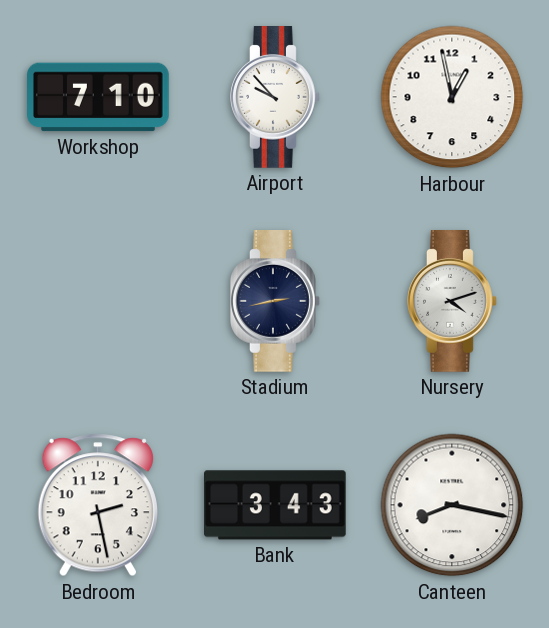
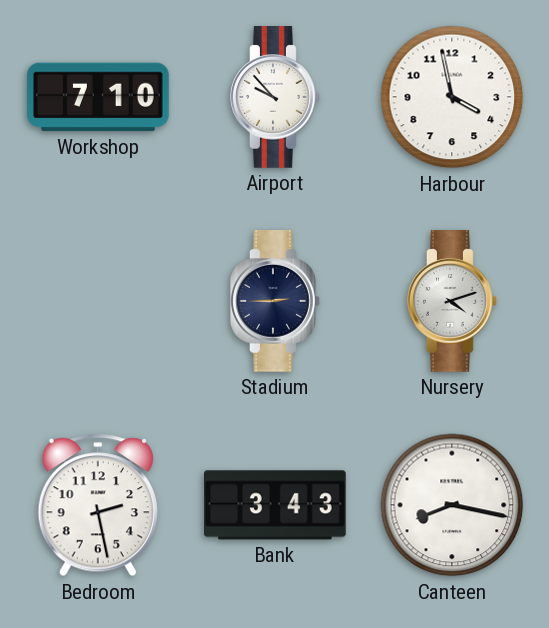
Harbour: 12:58 -> 3:58 (452, 97)
Stadium: 2:43 -> 2:45 (275, 302)
